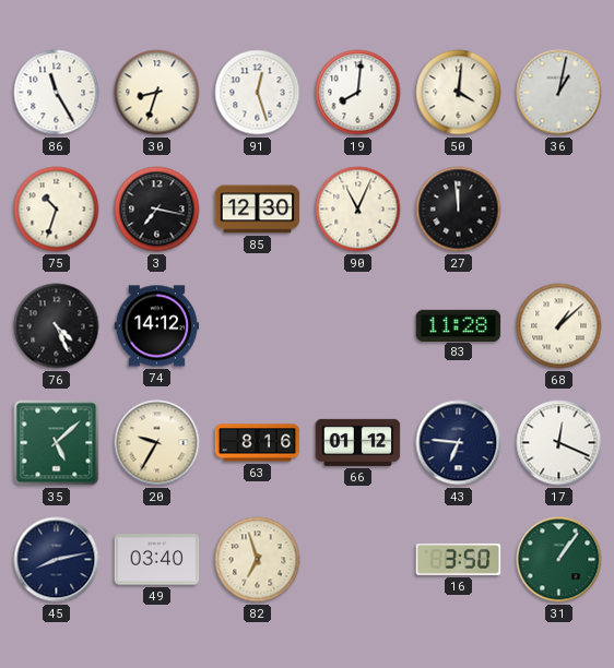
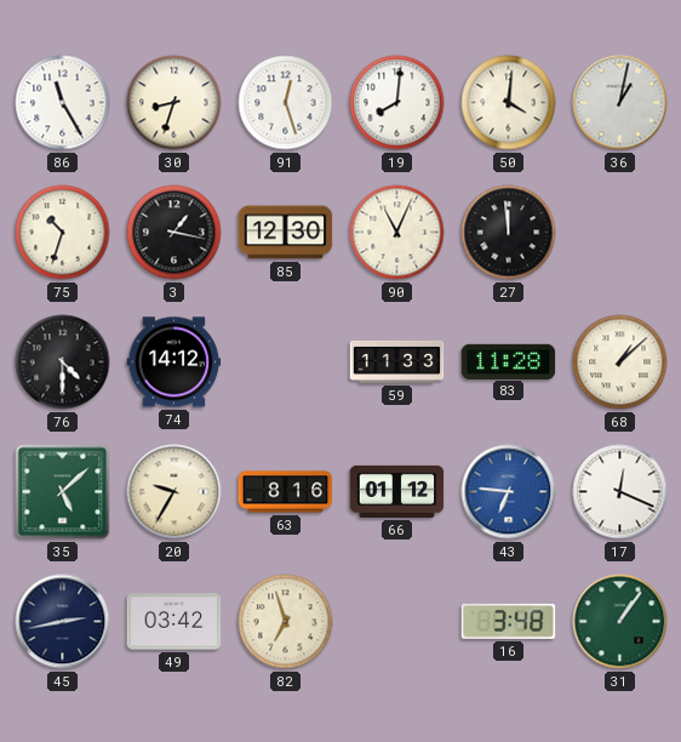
3: 7:17 -> 1:17 (174, 233)
76: 4:26 -> 4:30 (63, 363)
59: none -> 11:33 (397, 361)
43 dial: navy -> blue (509, 492)
45: 8:13 -> 2:43 (63, 622)
49: 03:40 -> 03:42 (174, 622)
16: 3:50 -> 3:48 (509, 621)
